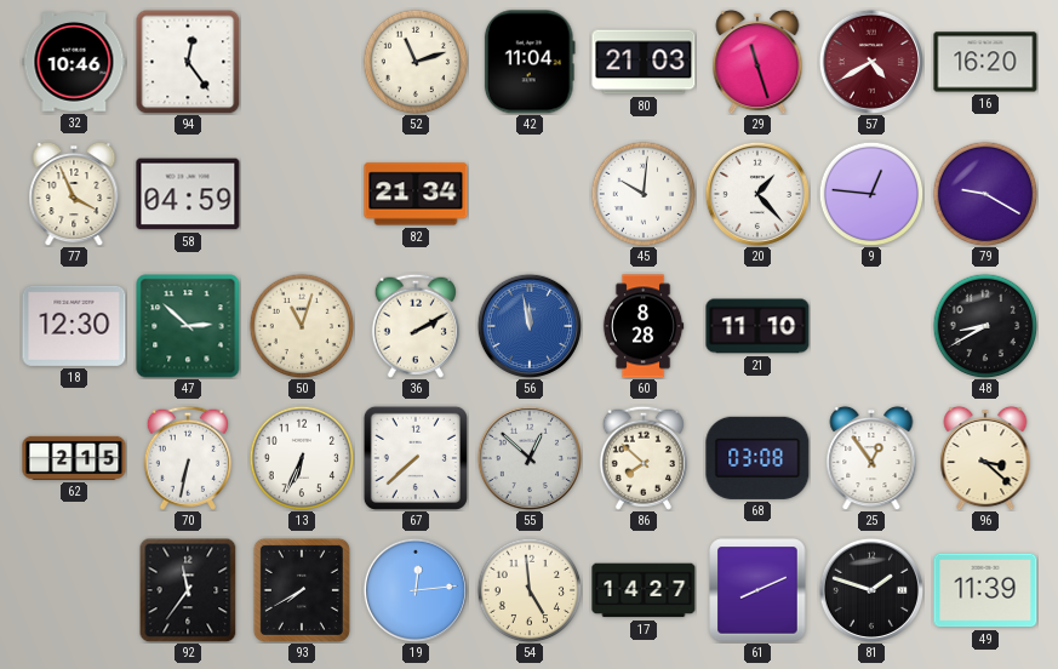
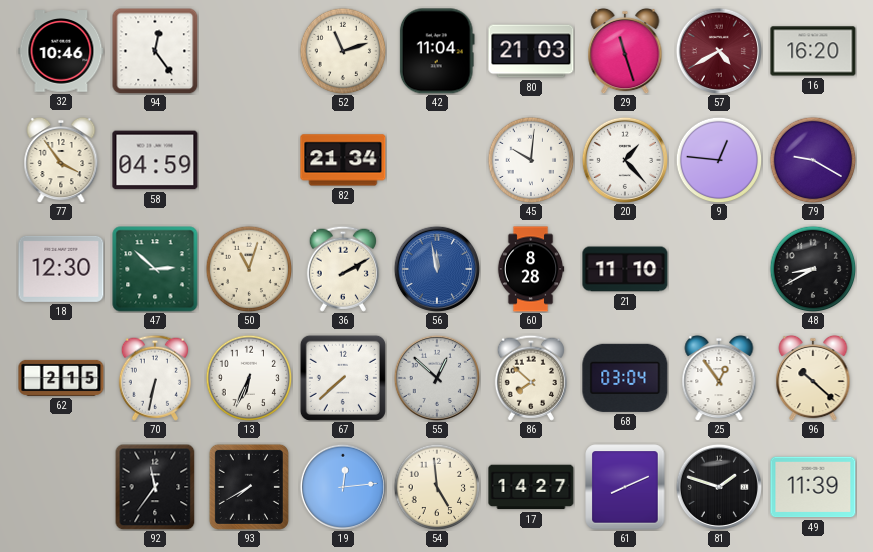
77: 3:56 -> 3:54 (61, 160)
68: 03:08 -> 03:04 (625, 378)
96: 3:22 -> 10:22 (813, 378)
